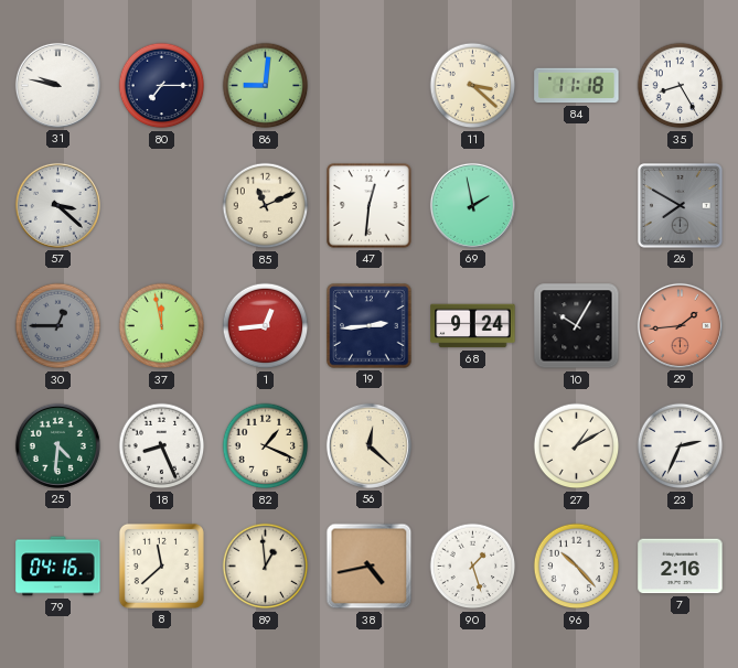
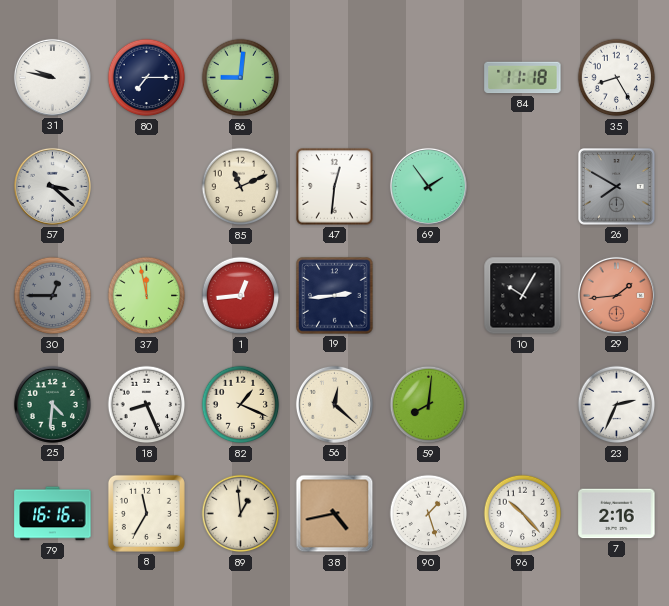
11: 3:22 -> none (473, 86)
69: 1:58 -> 1:54 (428, 186)
68: 9:24 -> none (473, 326)
59: none -> 8:01 (429, 405)
27: 1:10 -> none (577, 446)
79: 04:16 -> 16:16 (53, 514)
8: 11:38 -> 11:35 (146, 513)
